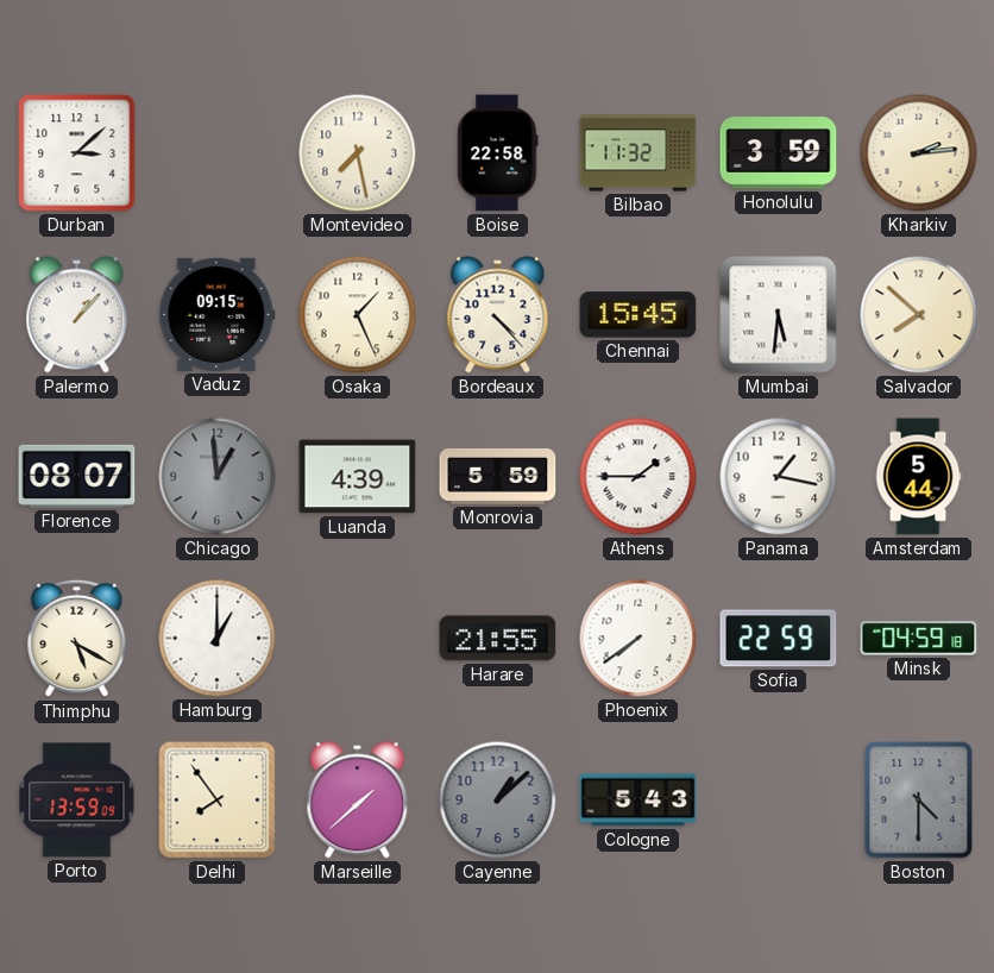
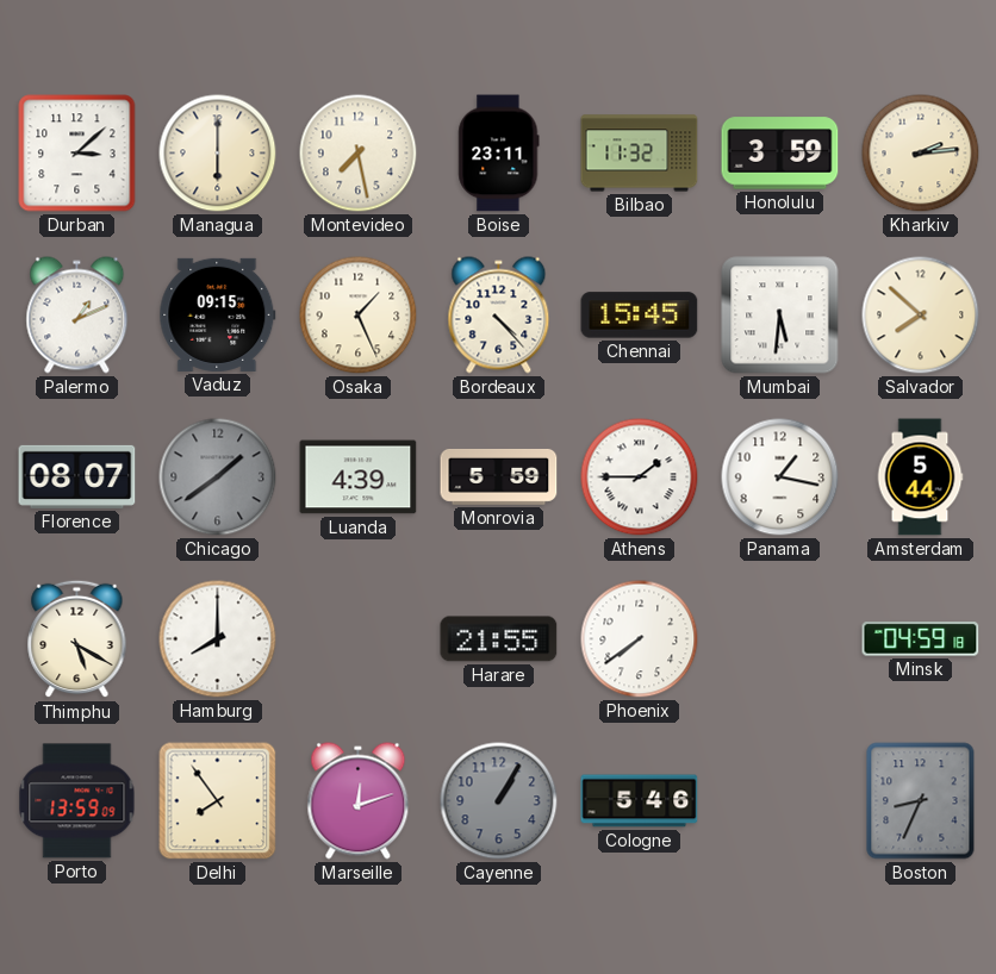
Managua: none -> 6:00 (218, 154)
Boise: 22:58 -> 23:11 (499, 154)
Palermo: 1:07 -> 1:11 (77, 316)
Chicago: 12:59 -> 1:39 (218, 477)
Hamburg: 1:00 -> 8:00 (218, 639)
Sofia: 22:59 -> none (779, 639)
Marseille: 1:38 -> 12:12 (359, 801)
Cayenne: 1:08 -> 1:05 (499, 801)
Cologne: 5:43 -> 5:46 (640, 801)
Boston: 4:30 -> 8:34 (921, 801)
